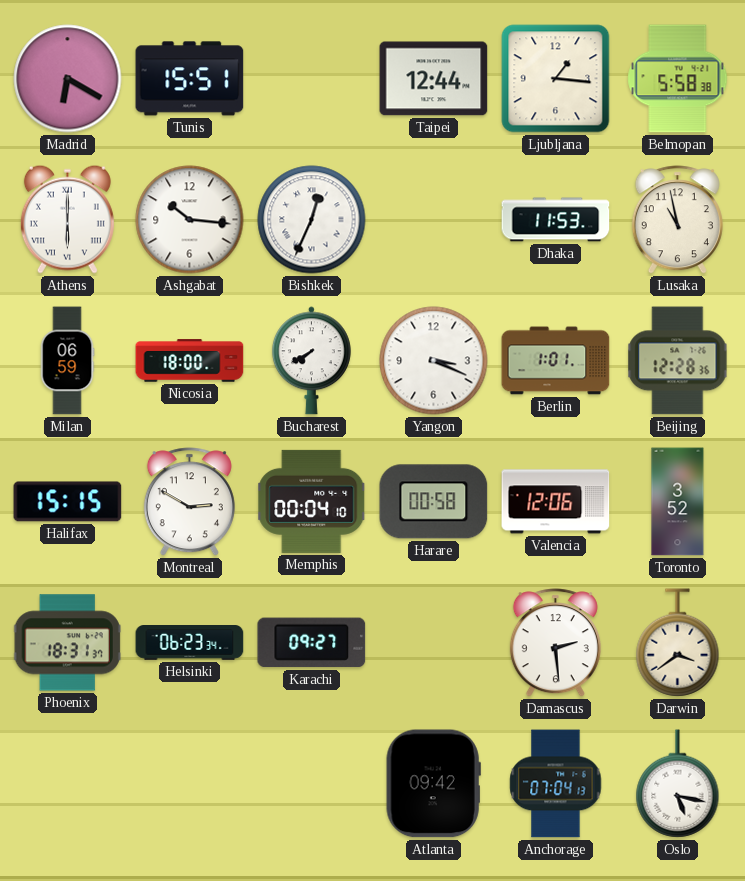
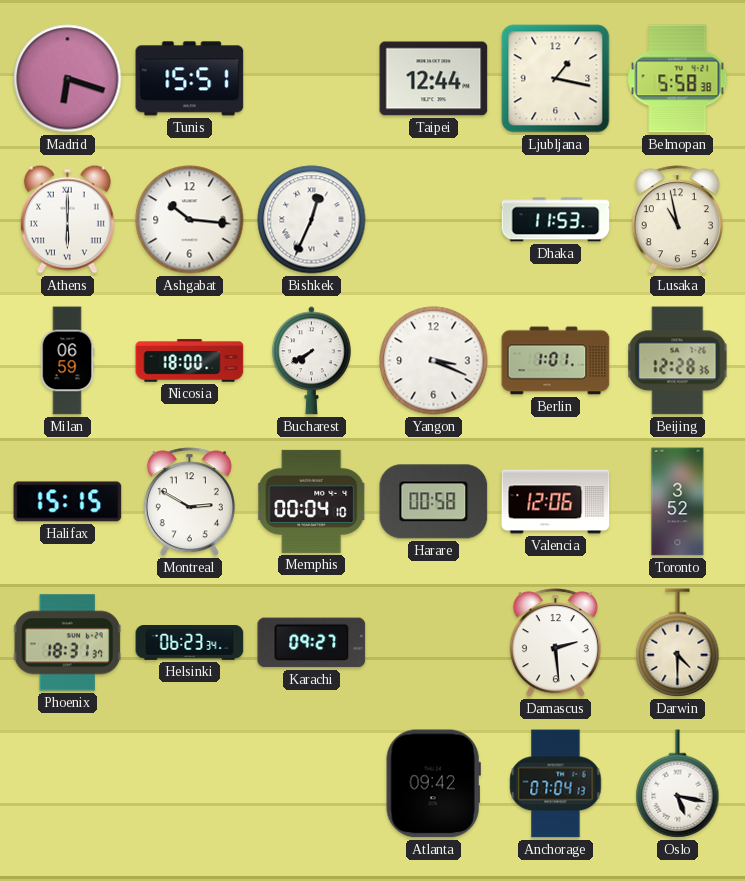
Madrid: 6:20 -> 6:18 (68, 79)
Ljubljana: 1:16 -> 1:17 (556, 79)
Darwin: 3:39 -> 4:30 (678, 643)
